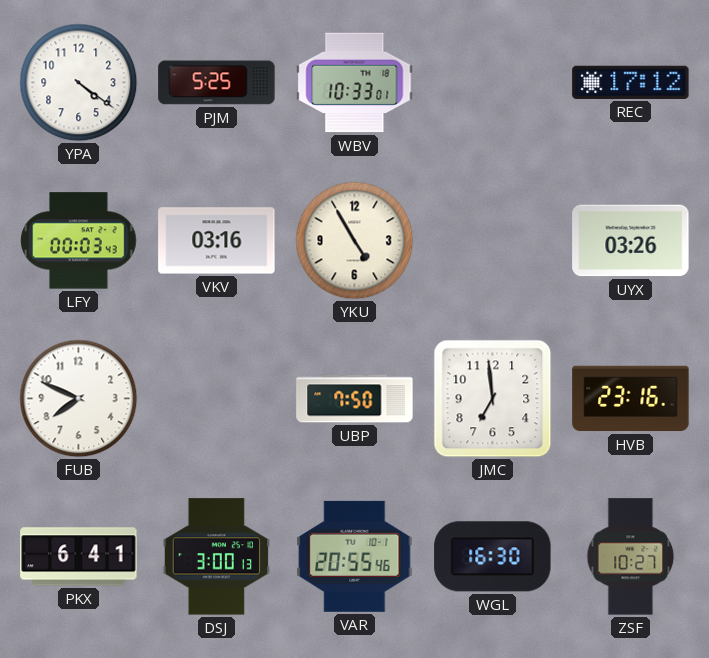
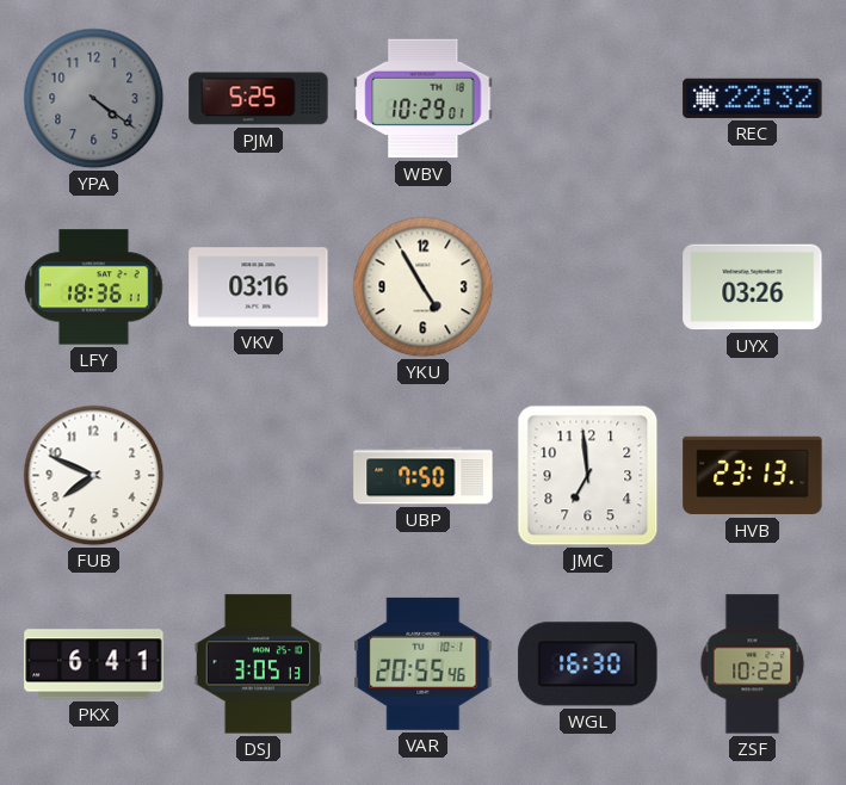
YPA dial: white -> grey (94, 99)
WBV: 10:33 -> 10:29 (424, 99)
REC: 17:12 -> 22:32 (753, 98)
LFY: 00:03 -> 18:36 (94, 288)
HVB: 23:16 -> 23:13 (753, 476)
DSJ: 3:00 -> 3:05 (259, 665)
ZSF: 10:27 -> 10:22 (753, 665)
